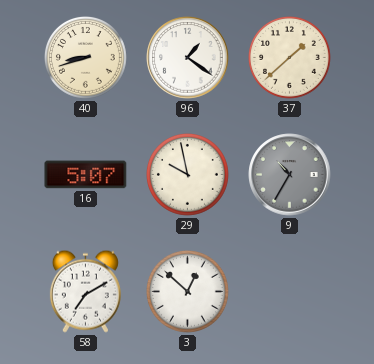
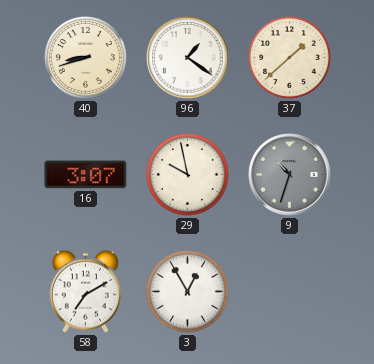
16: 5:07 -> 3:07 (86, 175)
9: 10:35 -> 10:33 (290, 175)
3: 12:52 -> 12:55 (188, 292)
